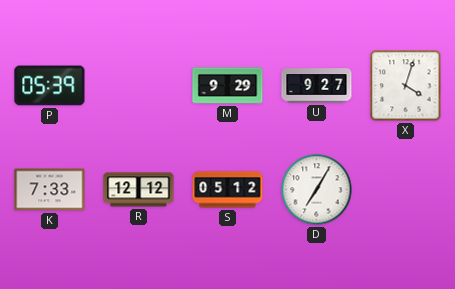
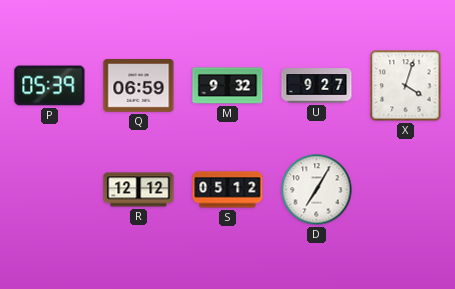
Q: none -> 06:59 (139, 86)
M: 9:29 -> 9:32 (228, 86)
K: 7:33 -> none (50, 190)
